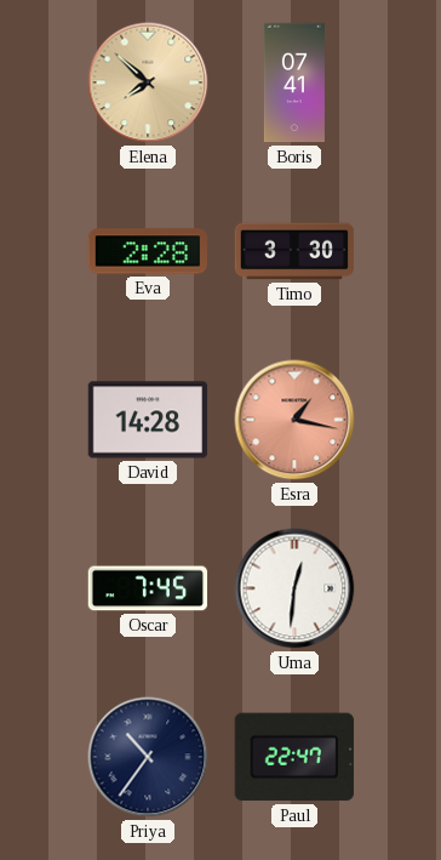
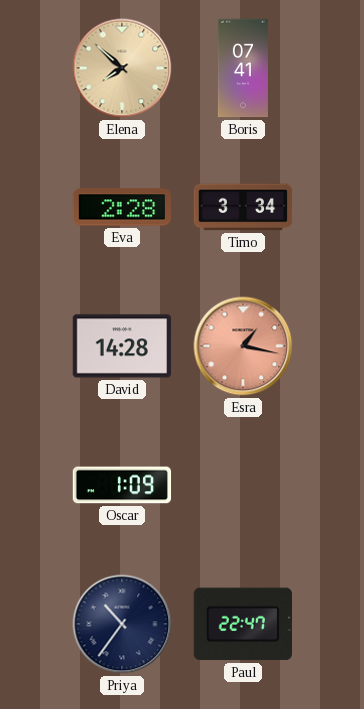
Timo: 3:30 -> 3:34 (243, 207)
Oscar: 7:45 -> 1:09 (122, 485)
Uma: 12:31 -> none (294, 588)
